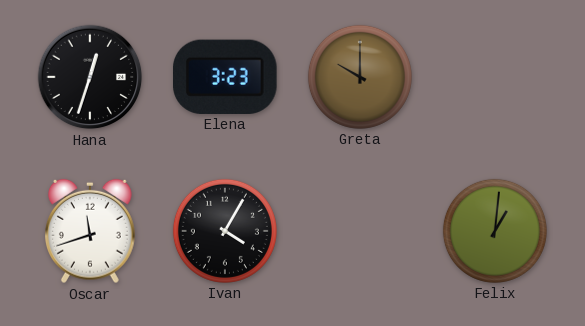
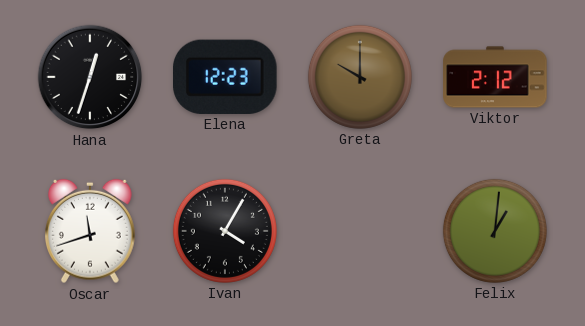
Elena: 3:23 -> 12:23 (226, 77)
Viktor: none -> 2:12 (495, 77)
